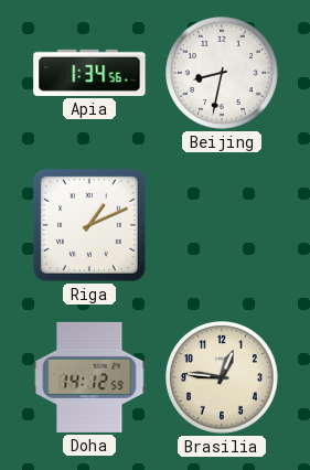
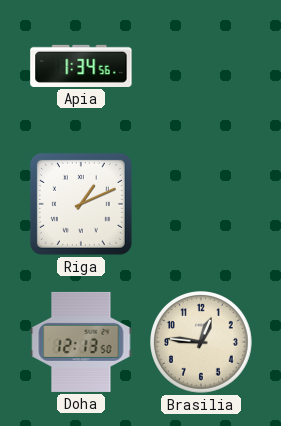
Beijing: 8:32 -> none (223, 74)
Doha: 14:12 -> 12:13 (81, 342)
